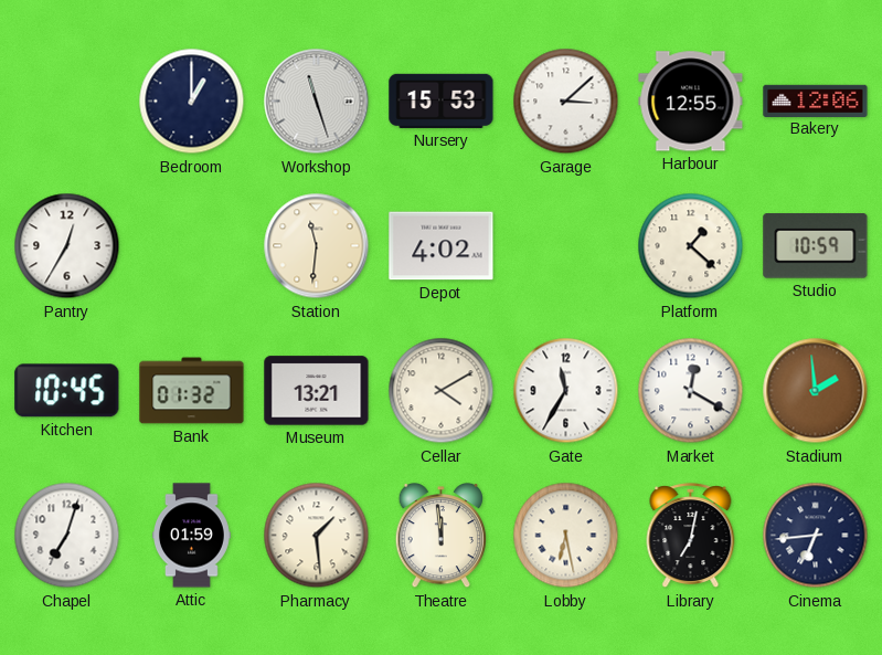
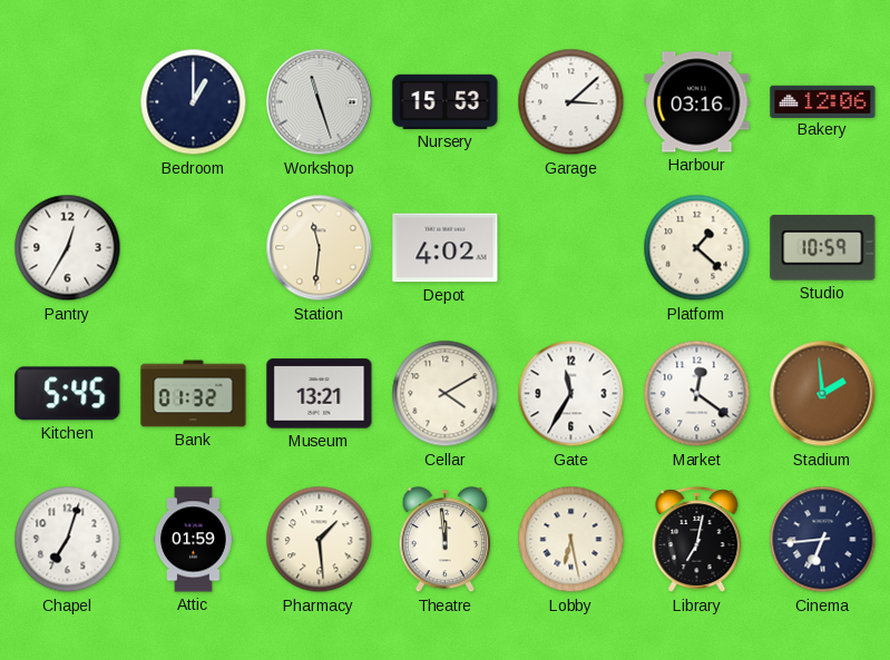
Harbour: 12:55 -> 03:16 (697, 102)
Kitchen: 10:45 -> 5:45 (68, 394)
Market: 12:20 -> 12:21 (697, 394)
